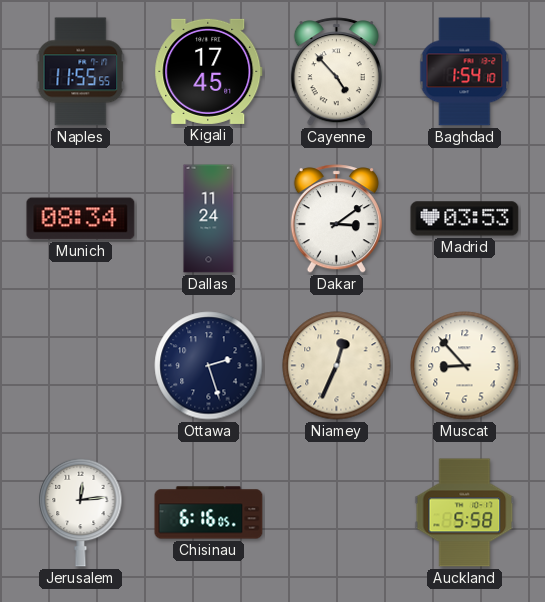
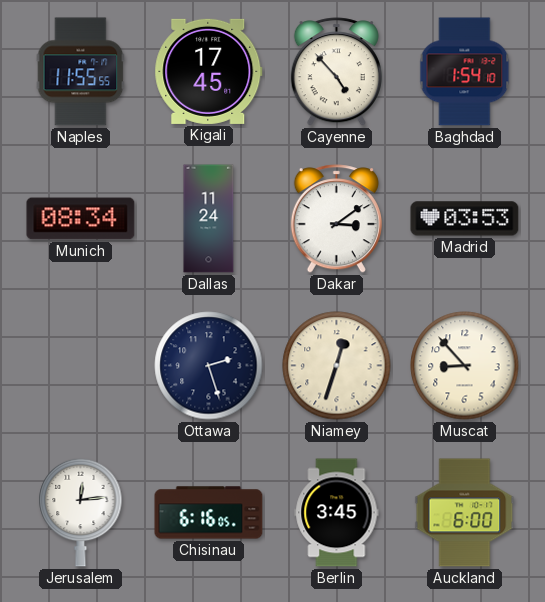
Niamey: 12:34 -> 12:33 (337, 366)
Berlin: none -> 3:45 (337, 513)
Auckland: 5:58 -> 6:00 (465, 513)
